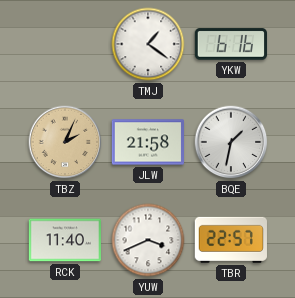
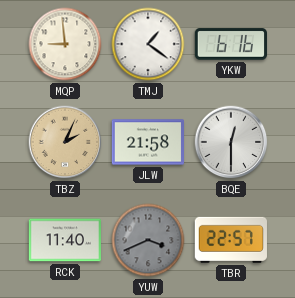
MQP: none -> 8:59 (65, 44)
BQE: 1:32 -> 12:30 (231, 142)
YUW dial: white -> grey (148, 240)
